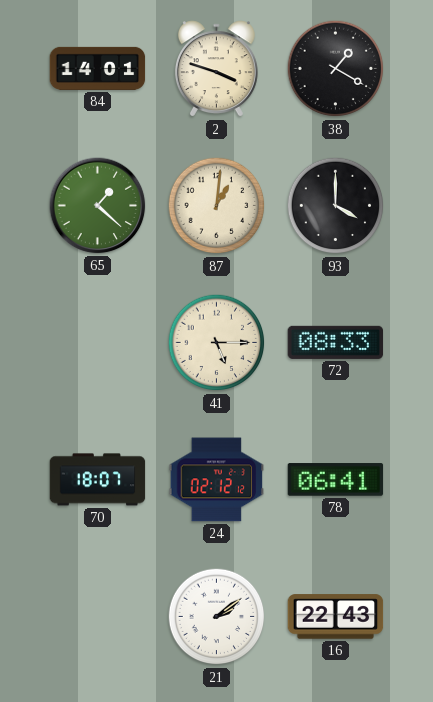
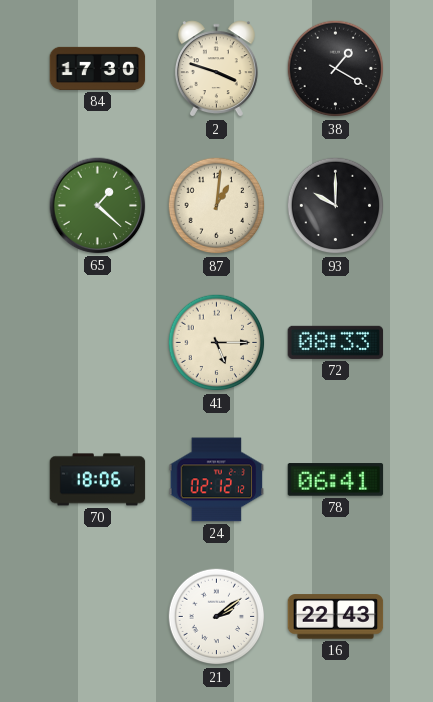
84: 14:01 -> 17:30 (98, 68)
93: 4:00 -> 10:00 (336, 206)
70: 18:07 -> 18:06 (98, 480)
